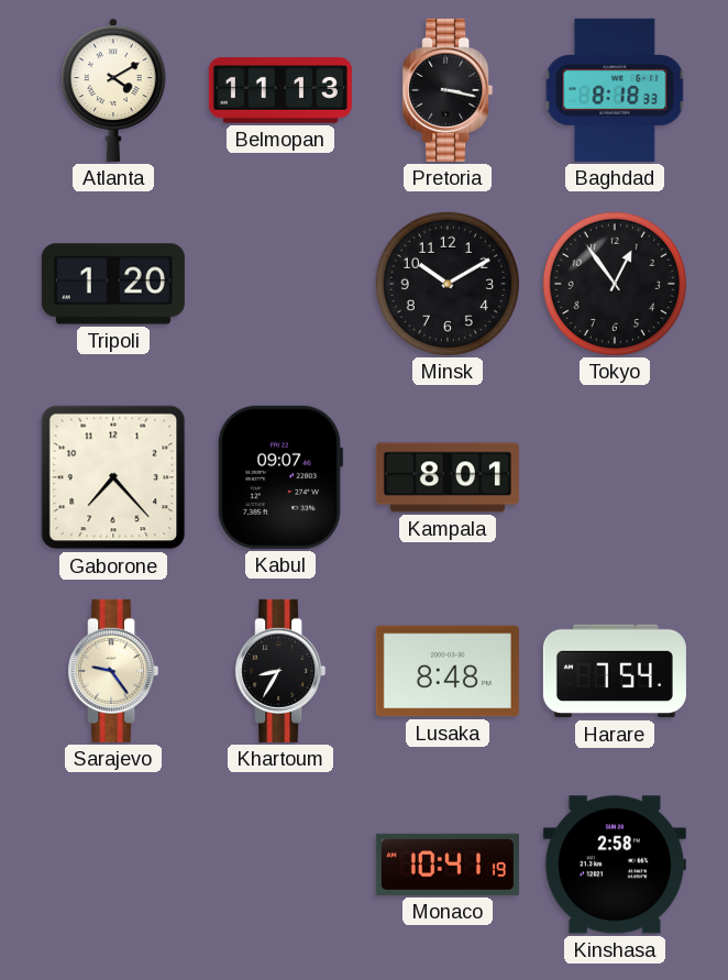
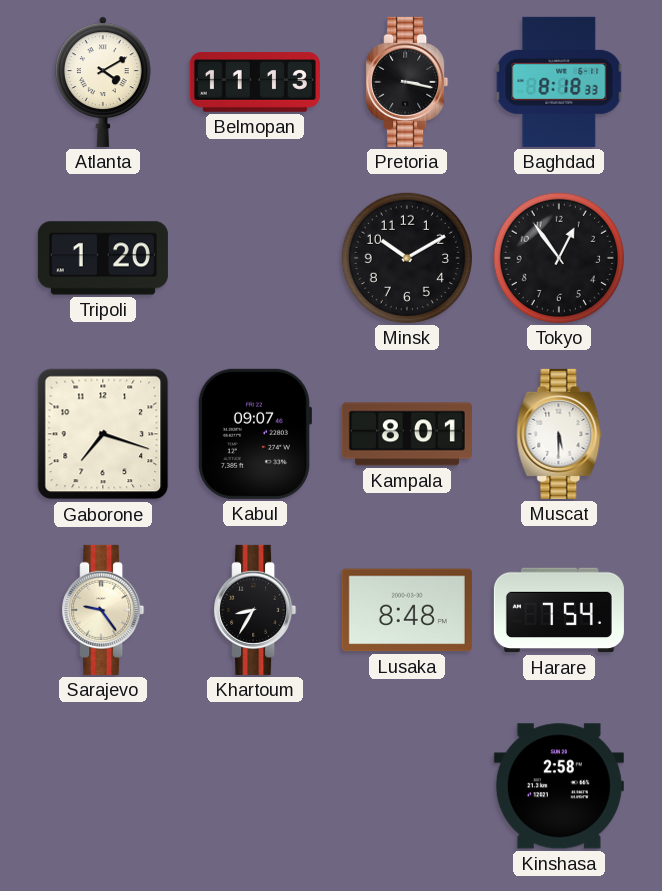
Gaborone: 7:23 -> 7:18 (103, 434)
Muscat: none -> 5:30 (559, 434)
Monaco: 10:41 -> none (448, 865)
